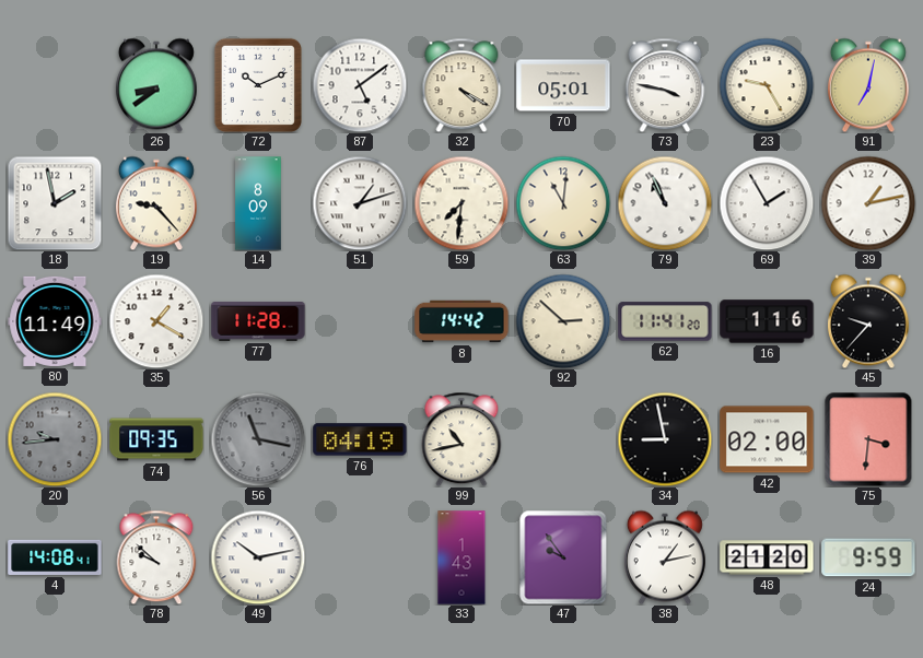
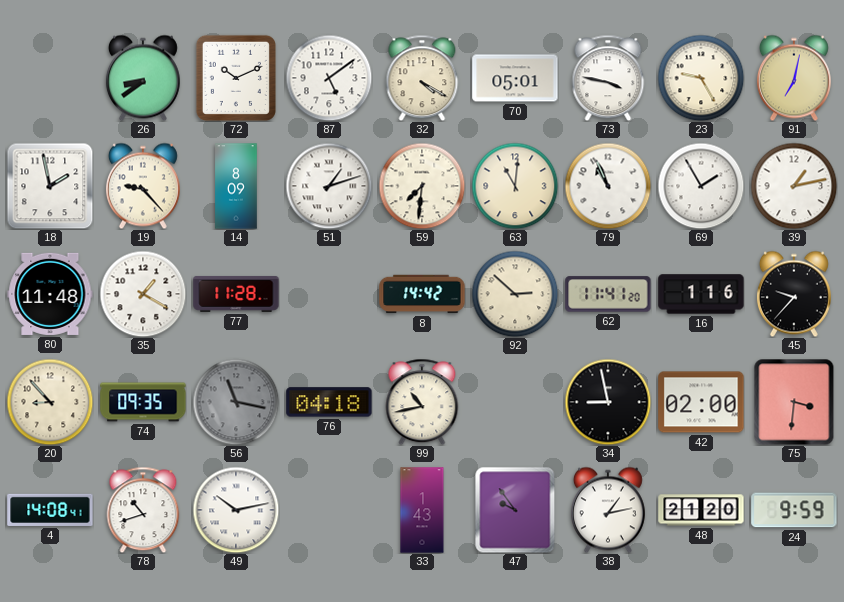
80: 11:49 -> 11:48 (50, 294)
20: 9:44 -> 8:53 (50, 402)
20 dial: grey -> cream (50, 402)
76: 04:19 -> 04:18 (329, 402)
78: 9:52 -> 10:42 (143, 510)
